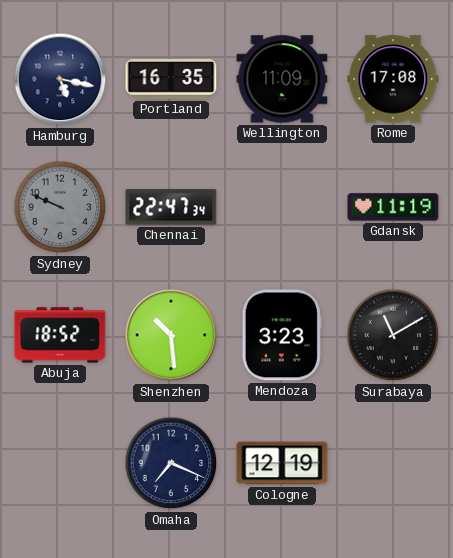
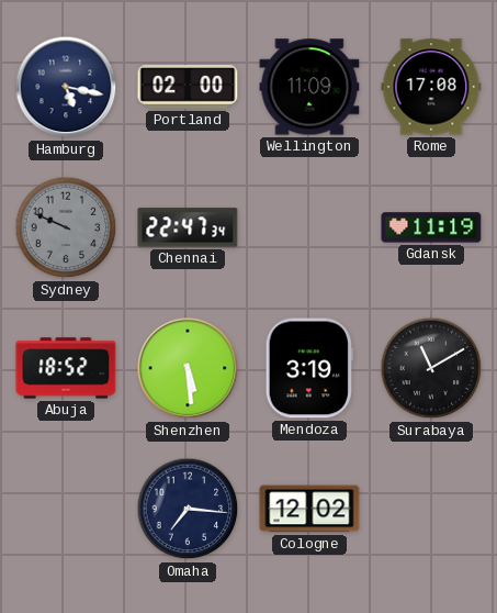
Portland: 16:35 -> 02:00 (188, 87)
Shenzhen: 10:29 -> 5:29 (188, 368)
Mendoza: 3:23 -> 3:19 (309, 368)
Omaha: 7:19 -> 7:16 (188, 509)
Cologne: 12:19 -> 12:02 (309, 509)
